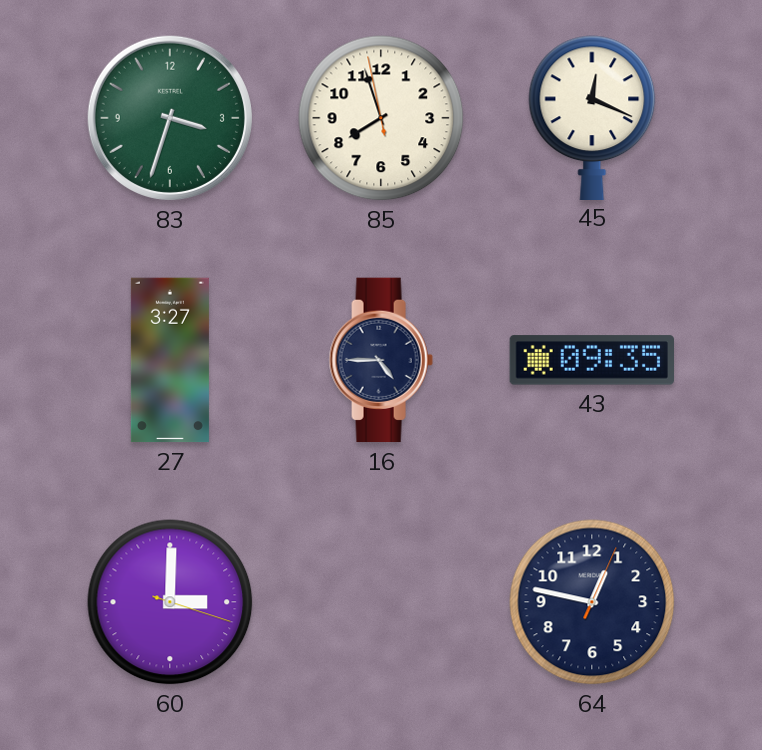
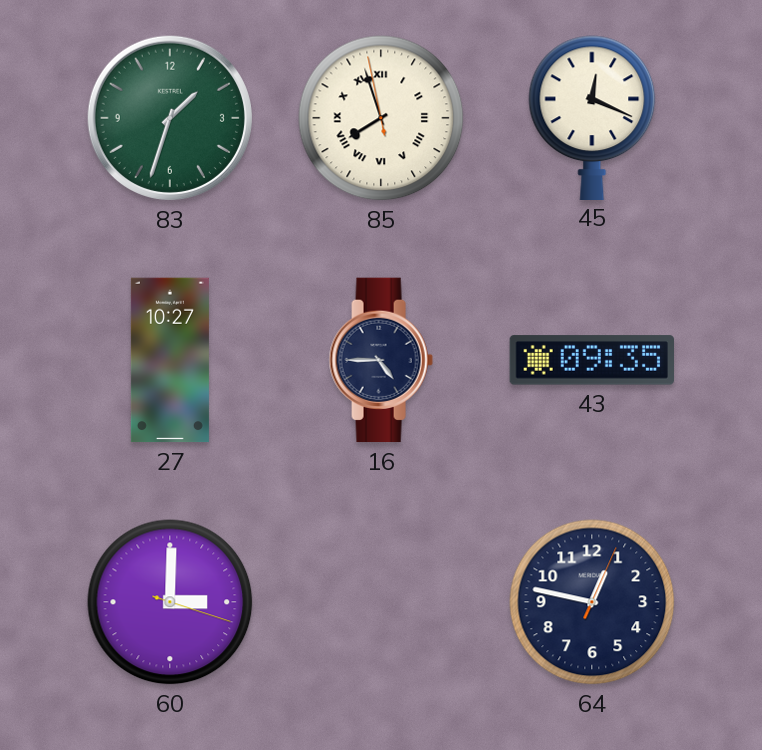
83: 3:33 -> 1:33 (170, 118)
85 numerals: Arabic -> Roman (381, 118)
27: 3:27 -> 10:27 (170, 360)
